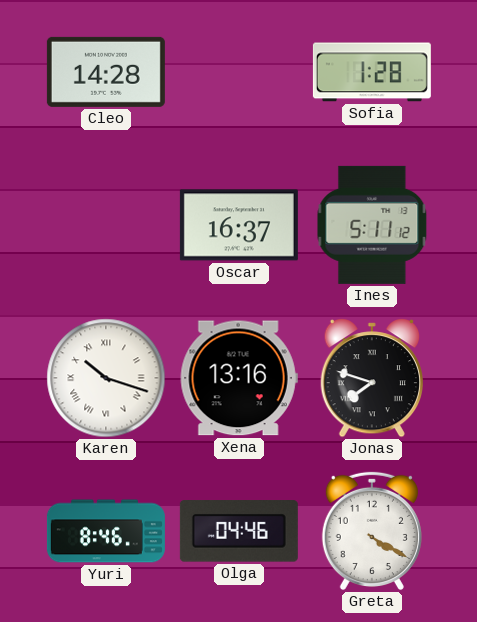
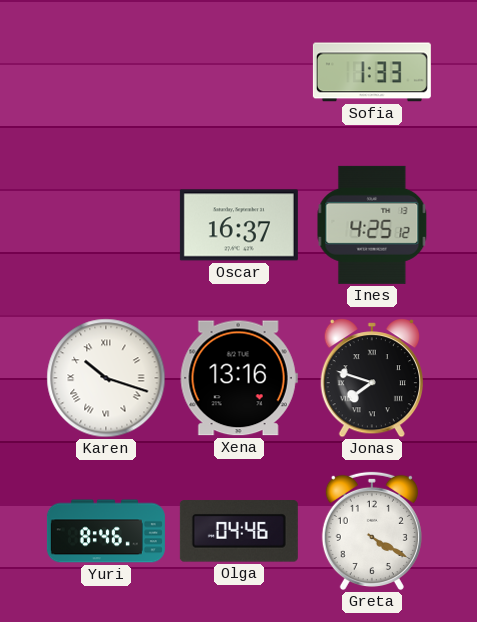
Cleo: 14:28 -> none (106, 72)
Sofia: 1:28 -> 1:33 (372, 72)
Ines: 5:11 -> 4:25 (372, 225)
